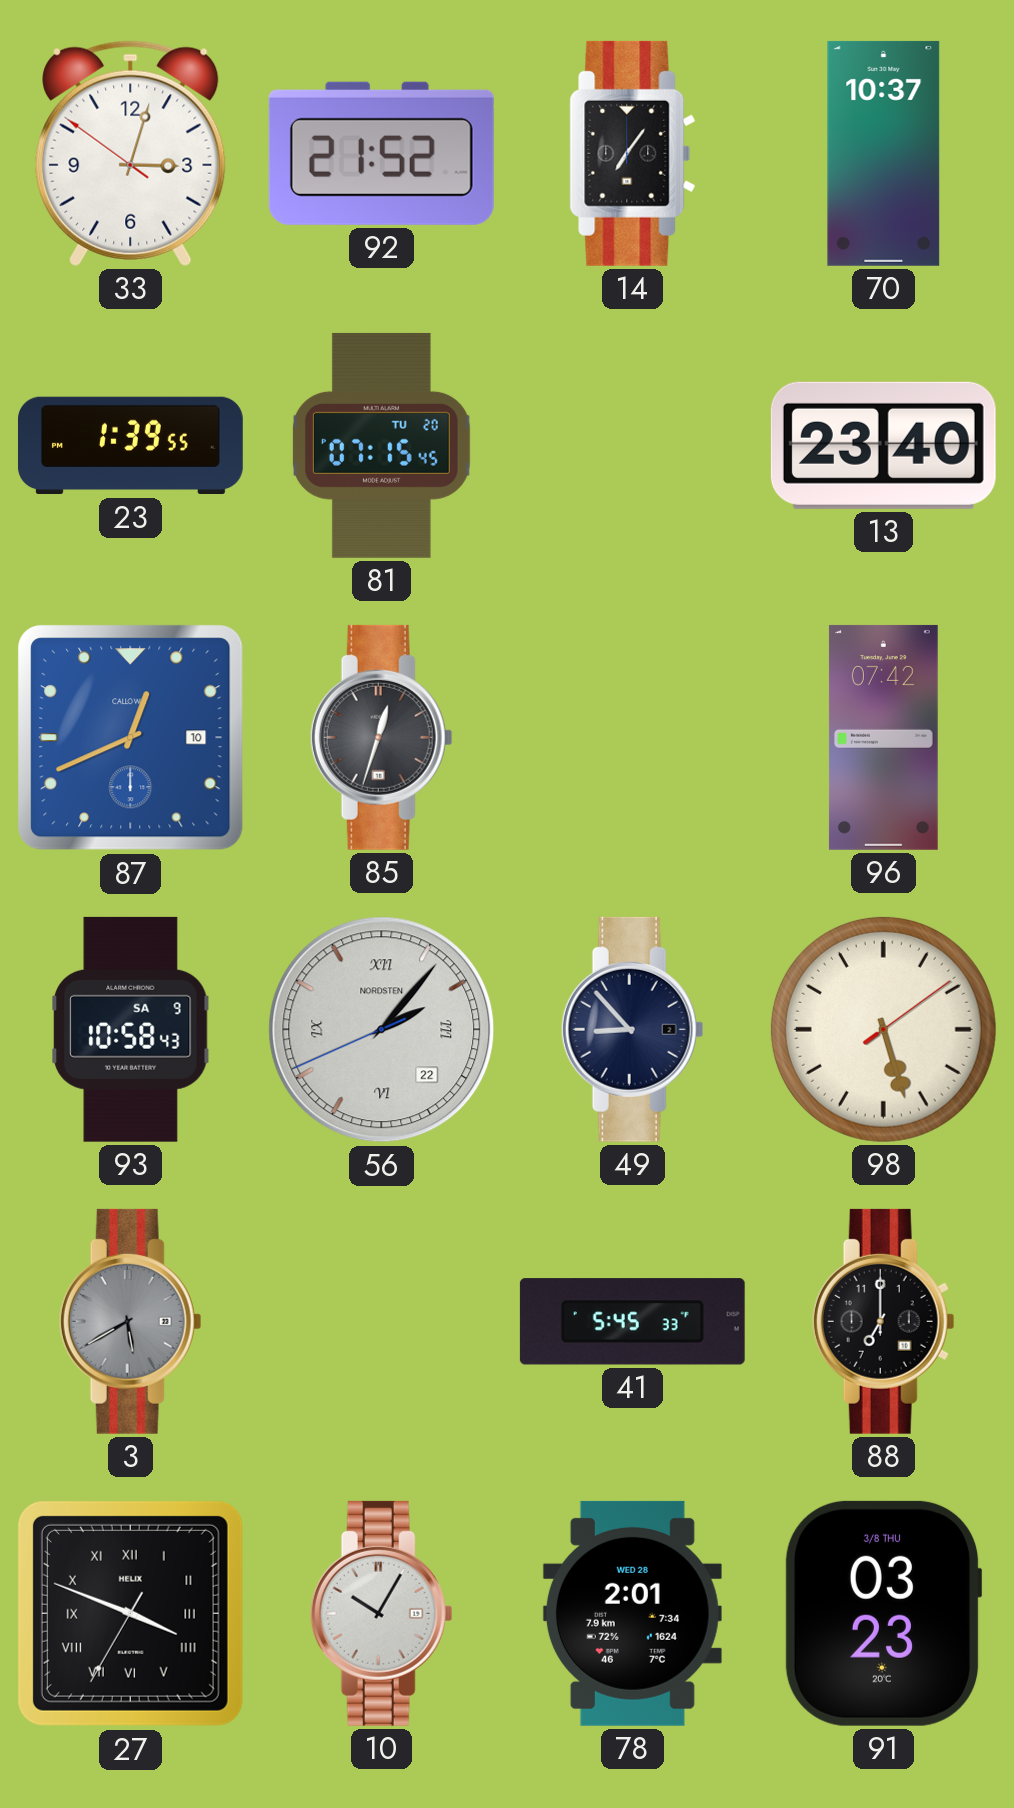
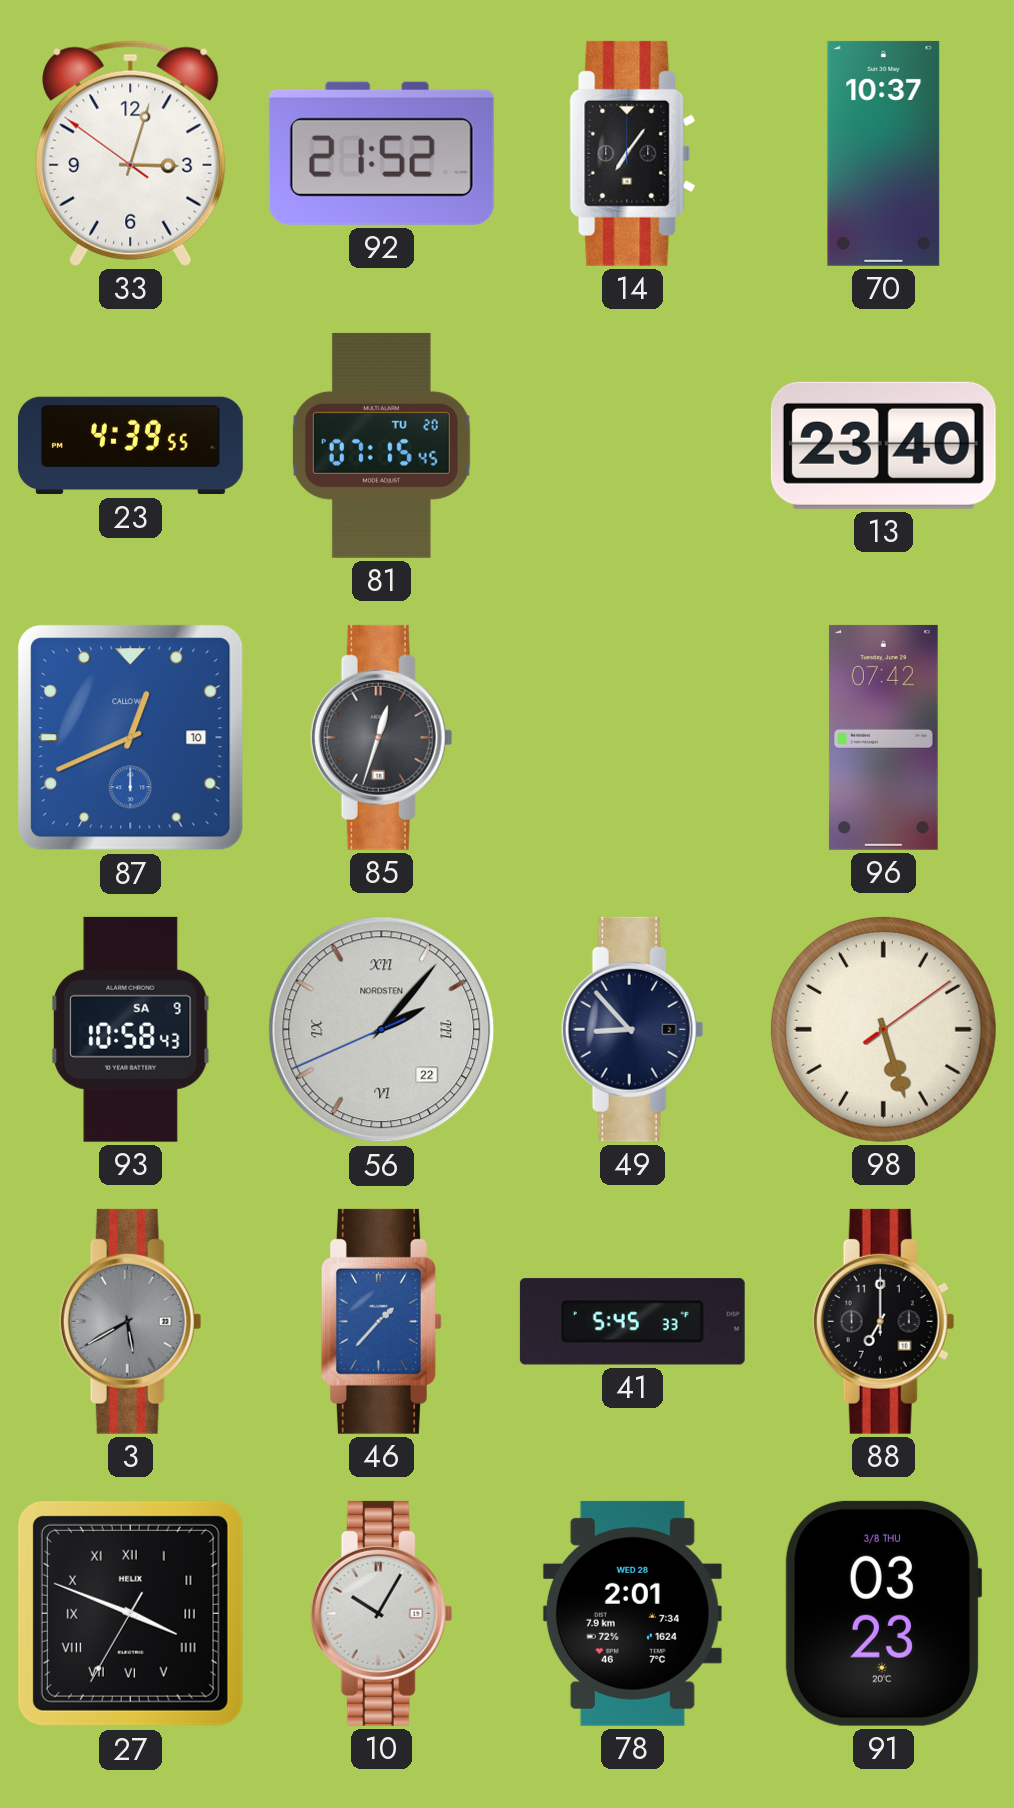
23: 1:39 -> 4:39 (130, 446)
46: none -> 1:37 (381, 1321)
